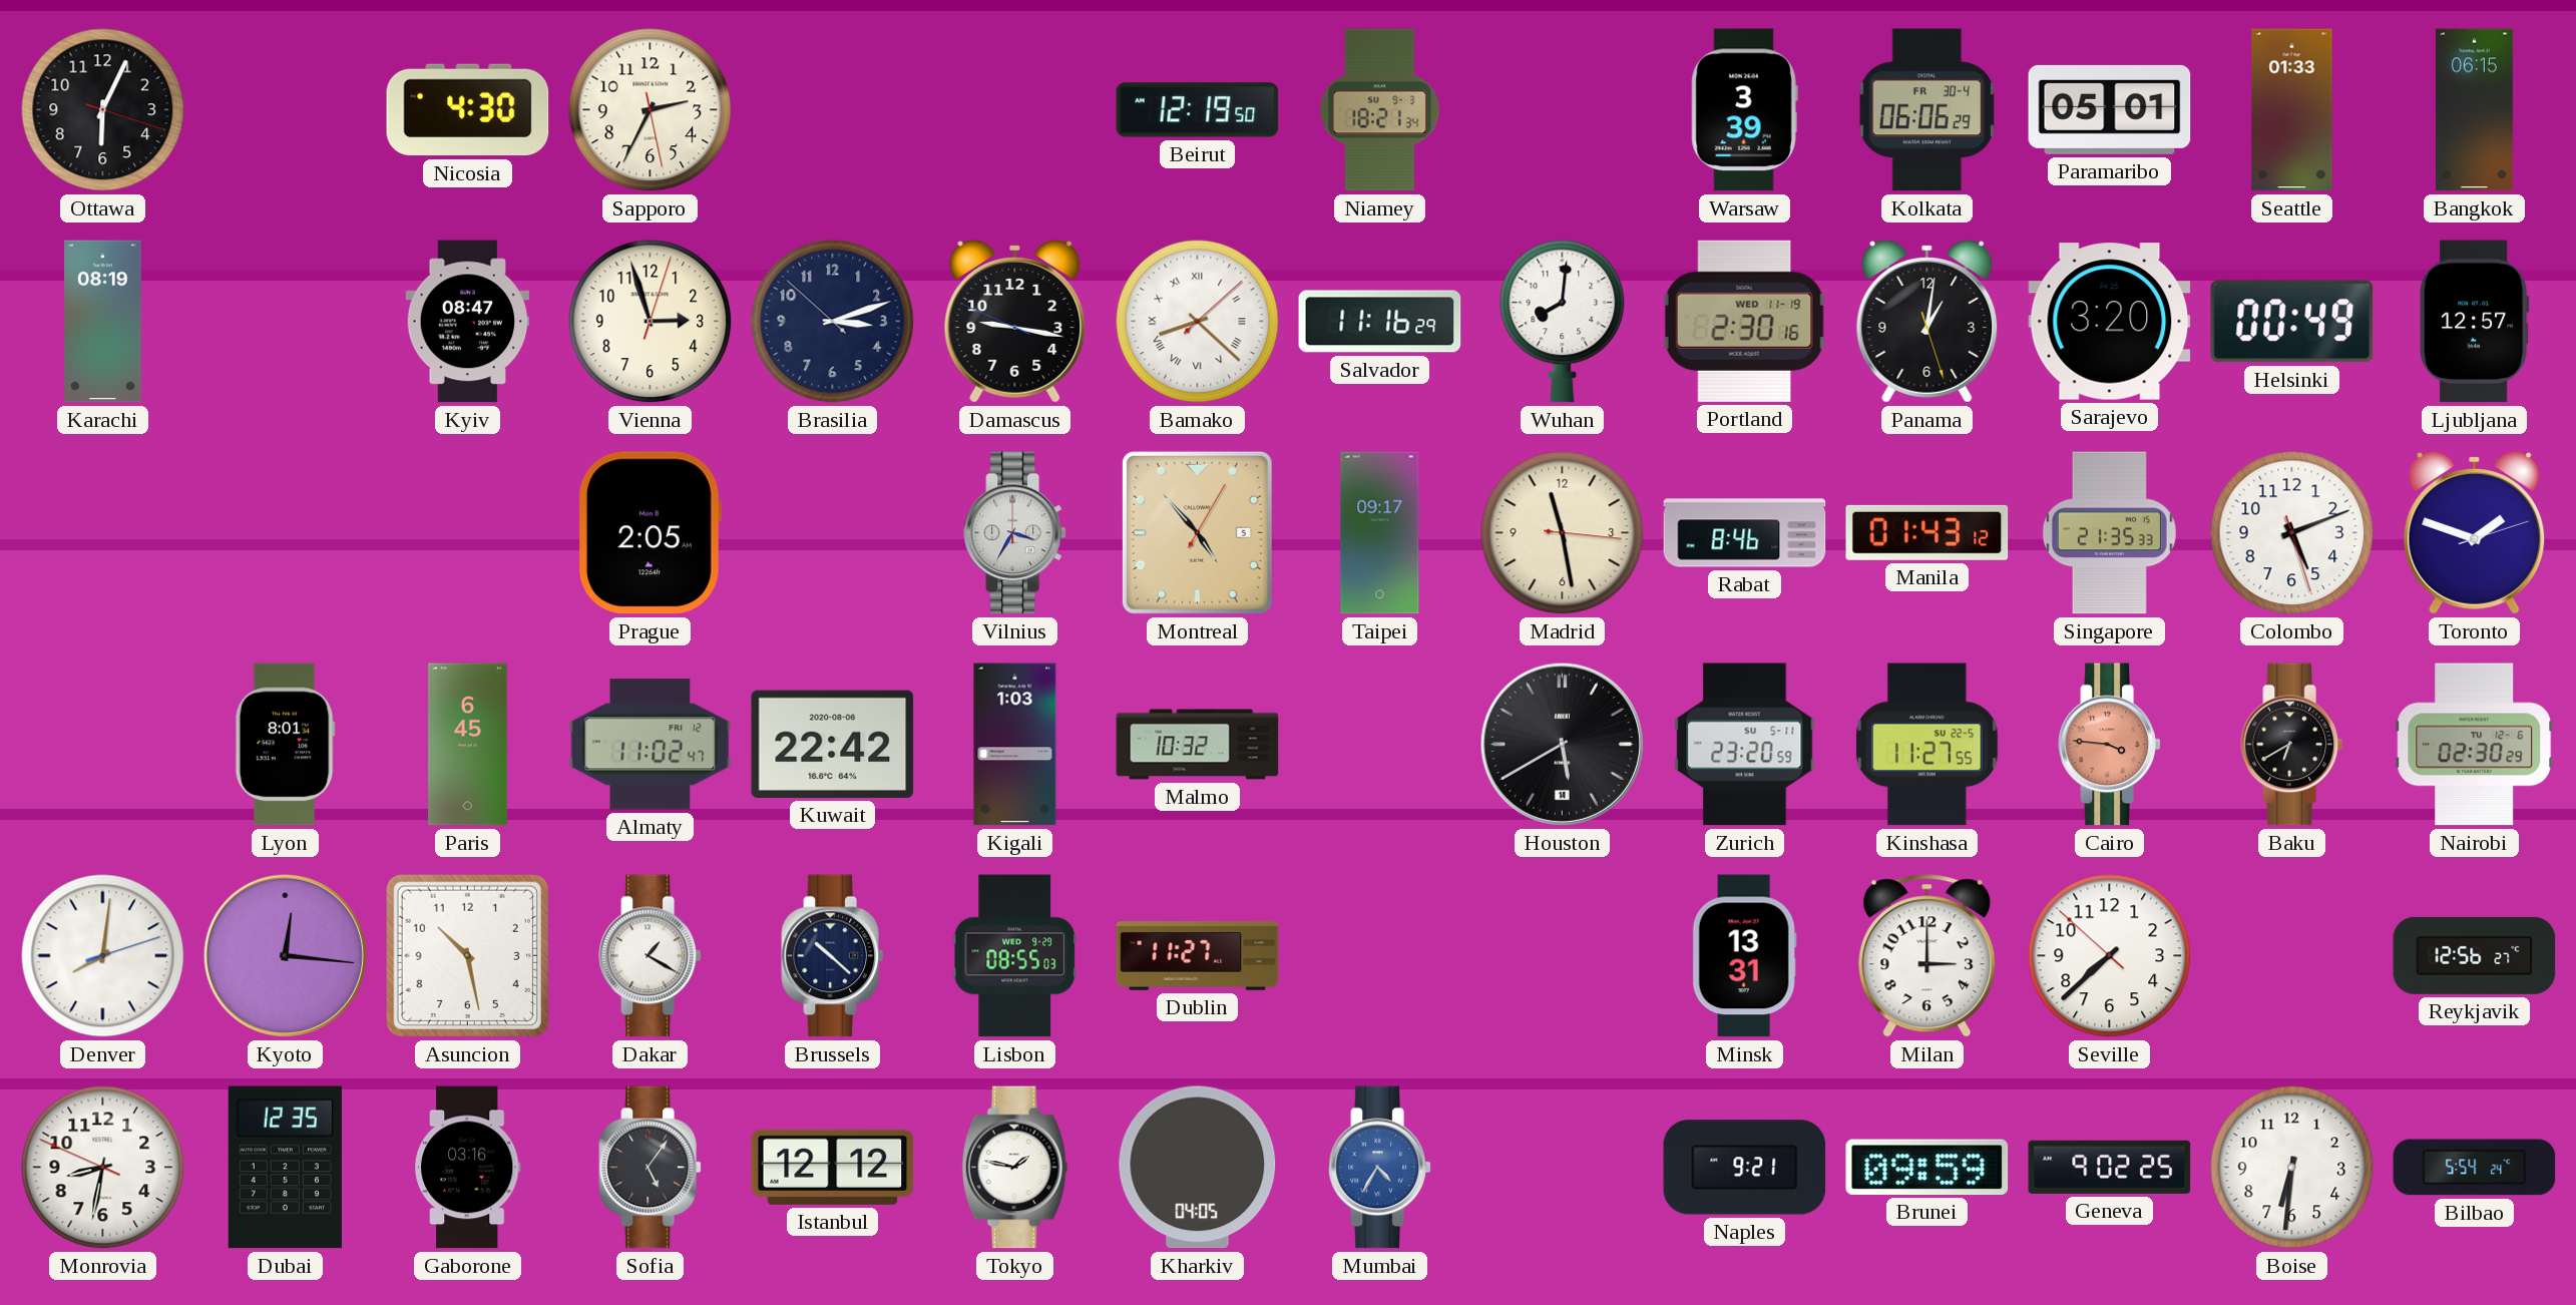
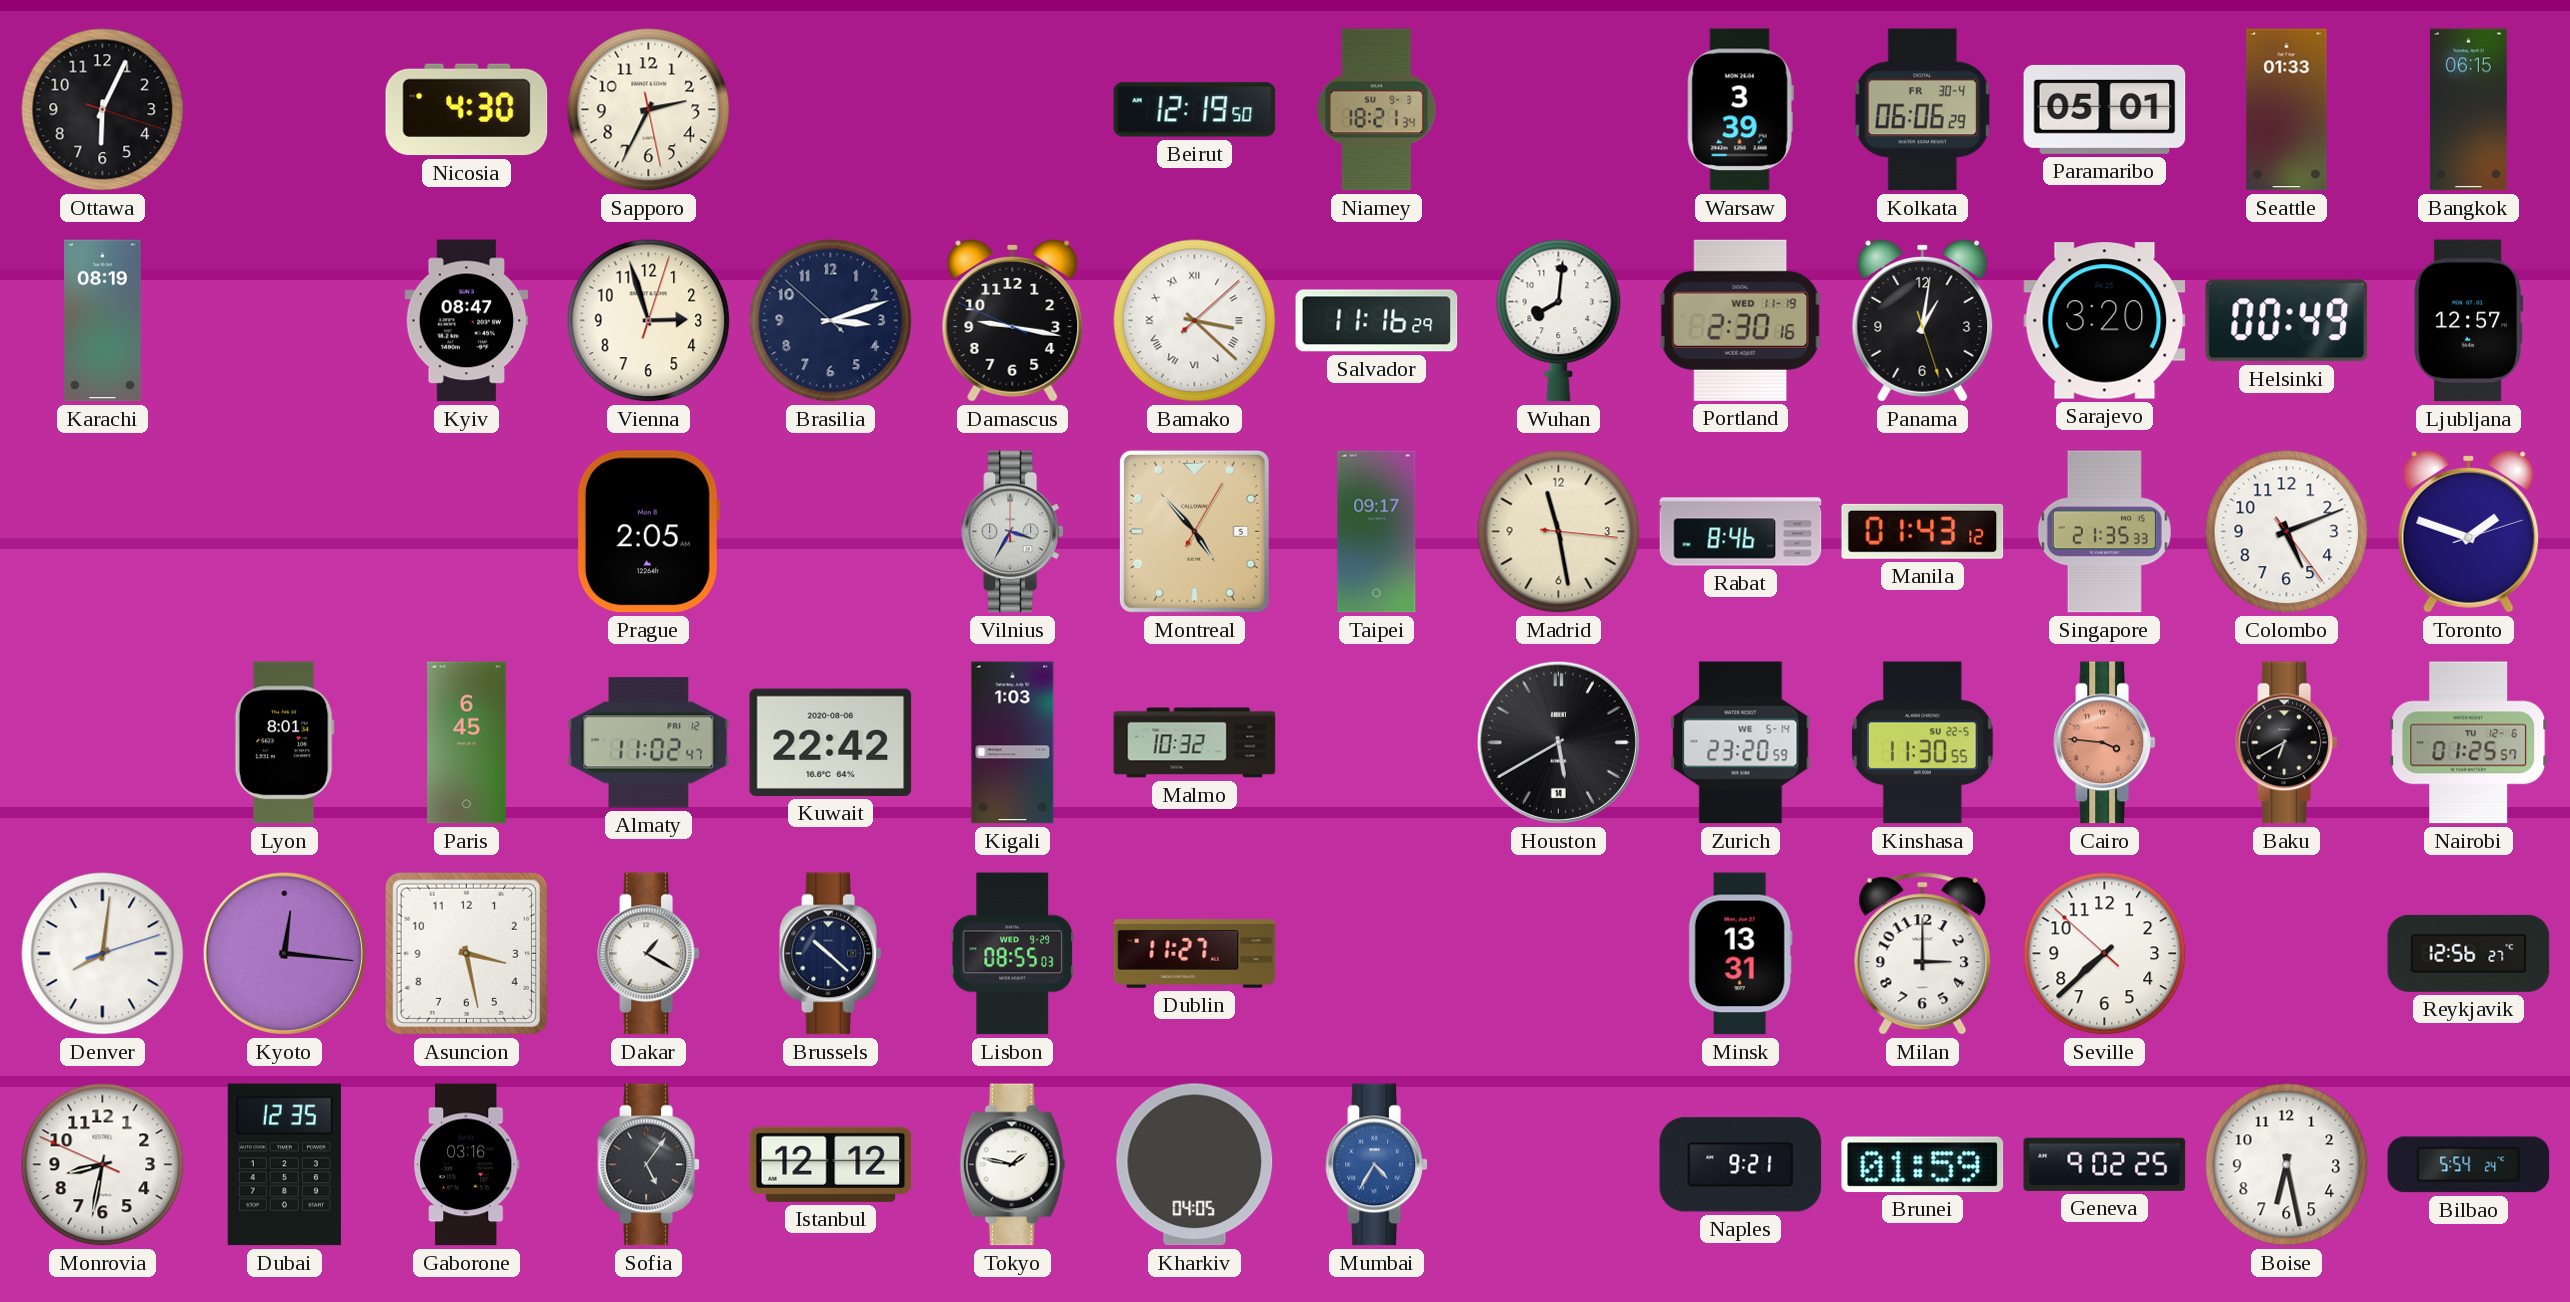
Bamako: 8:22 -> 3:22 (1195, 321)
Colombo: 5:11:27 -> 5:11:24 (2287, 532)
Zurich date: SU 5-11 -> WE 5-14 (1741, 743)
Kinshasa: 11:27 -> 11:30 (1923, 743)
Nairobi: 02:30 -> 01:25 (2469, 743)
Asuncion: 10:28 -> 3:28 (466, 953)
Brunei: 09:59 -> 01:59 (1923, 1164)
Boise: 6:31 -> 6:28 (2287, 1165)
